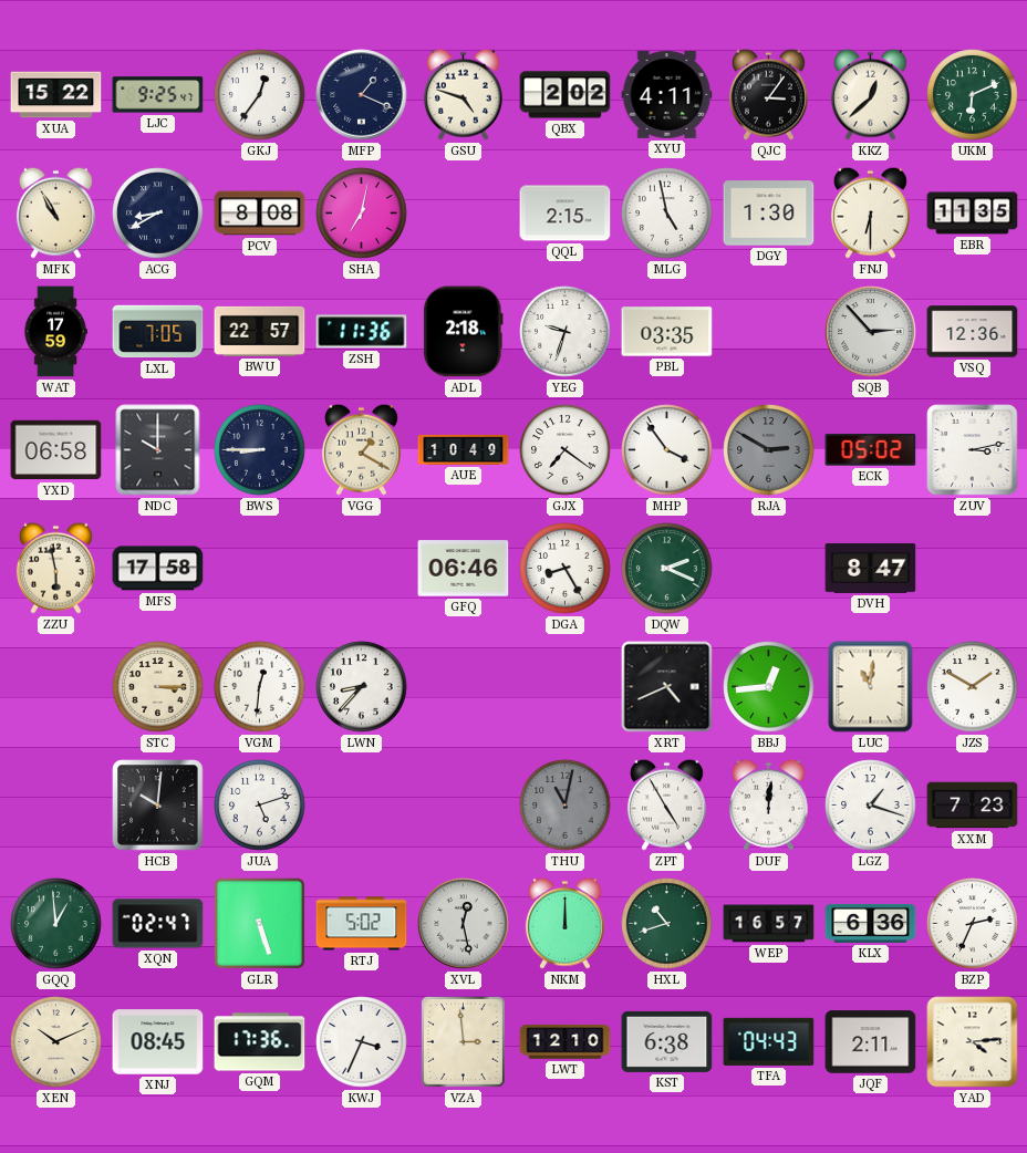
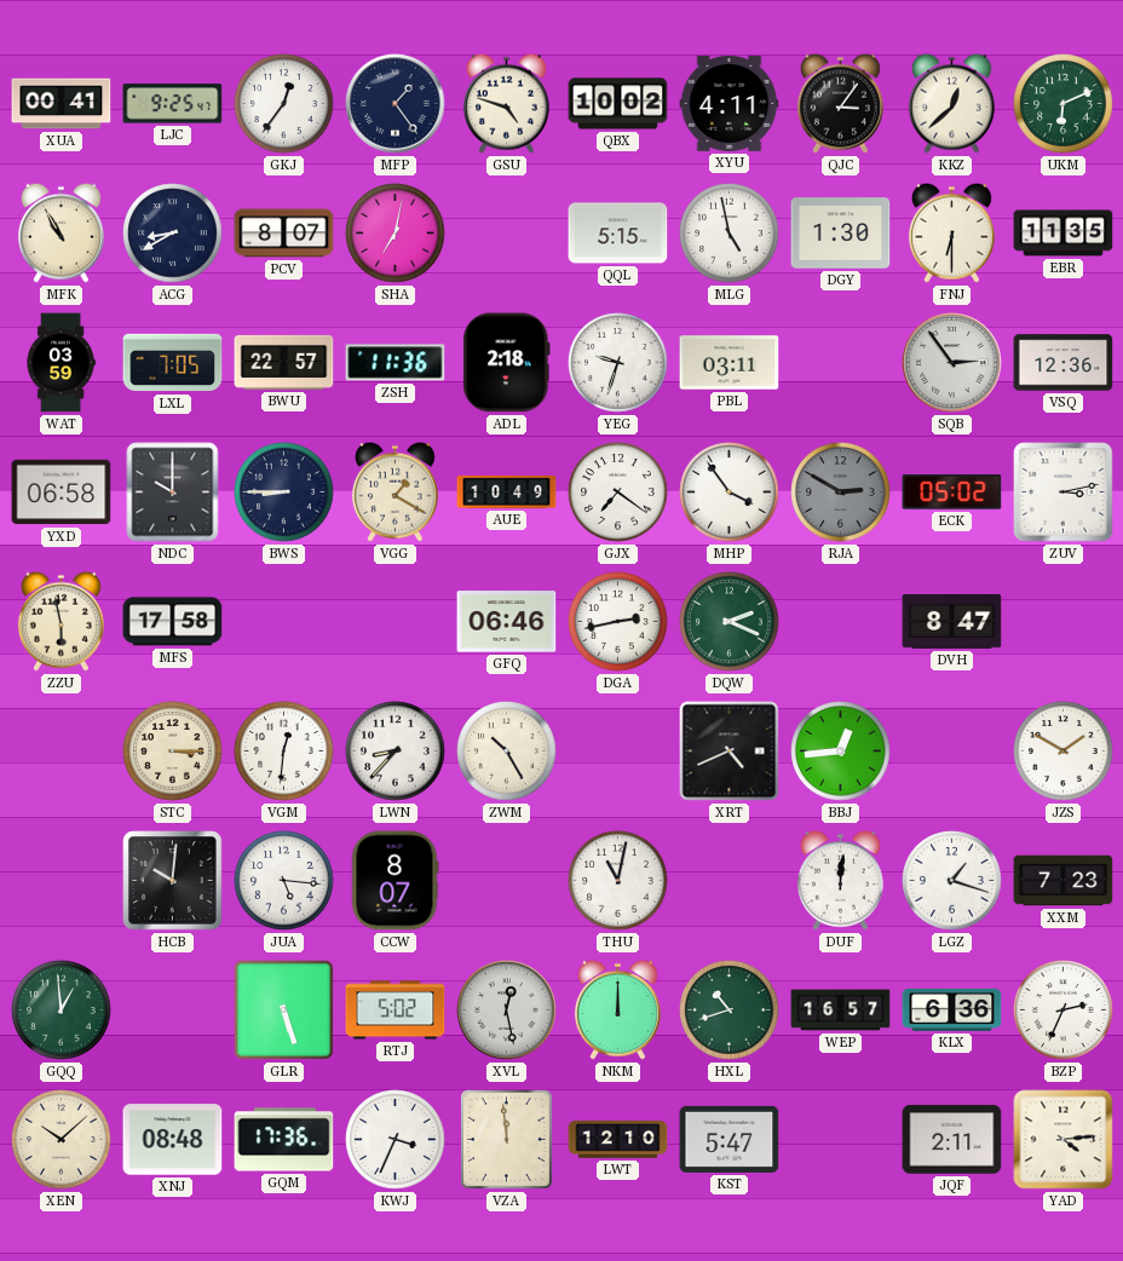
XUA: 15:22 -> 00:41 (62, 104)
MFP: 1:19 -> 1:24 (396, 104)
QBX: 2:02 -> 10:02 (618, 104)
PCV: 8:08 -> 8:07 (284, 234)
QQL: 2:15 -> 5:15 (618, 234)
WAT: 17:59 -> 03:59 (61, 363)
PBL: 03:35 -> 03:11 (730, 363)
SQB: 2:53 -> 2:54 (952, 363)
DGA: 8:25 -> 2:43 (618, 622)
ZWM: none -> 10:25 (507, 752)
LUC: 11:01 -> none (871, 687)
JUA: 5:12 -> 5:16 (284, 881)
CCW: none -> 8:07 (396, 881)
THU dial: grey -> white (618, 881)
ZPT: 4:55 -> none (666, 804)
XQN: 02:47 -> none (158, 924)
XEN: 10:11 -> 10:08 (62, 1140)
XNJ: 08:45 -> 08:48 (173, 1140)
VZA: 2:59 -> 11:59 (506, 1139)
KST: 6:38 -> 5:47 (730, 1139)
TFA: 04:43 -> none (769, 1041)
